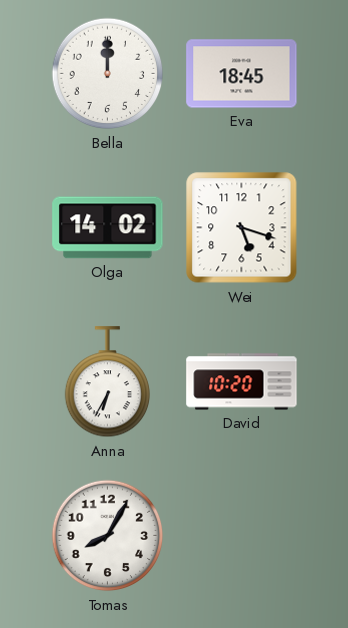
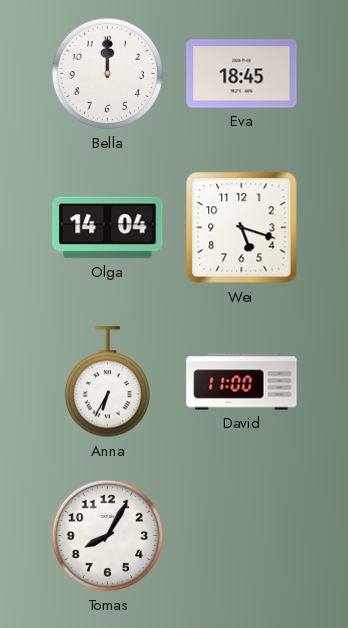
Olga: 14:02 -> 14:04 (108, 228)
David: 10:20 -> 11:00 (242, 382)
